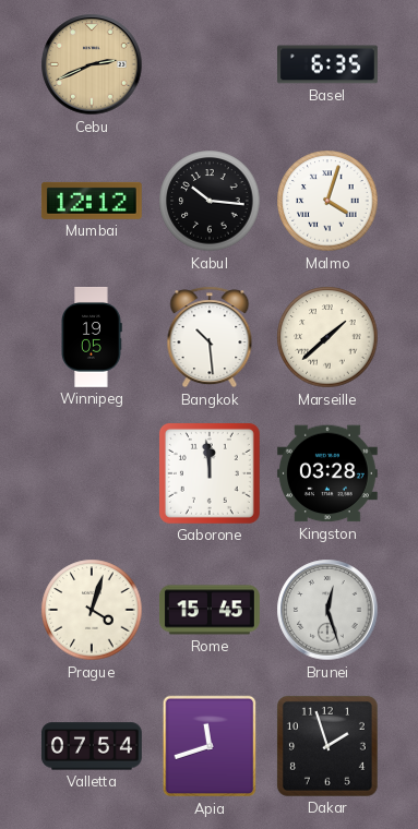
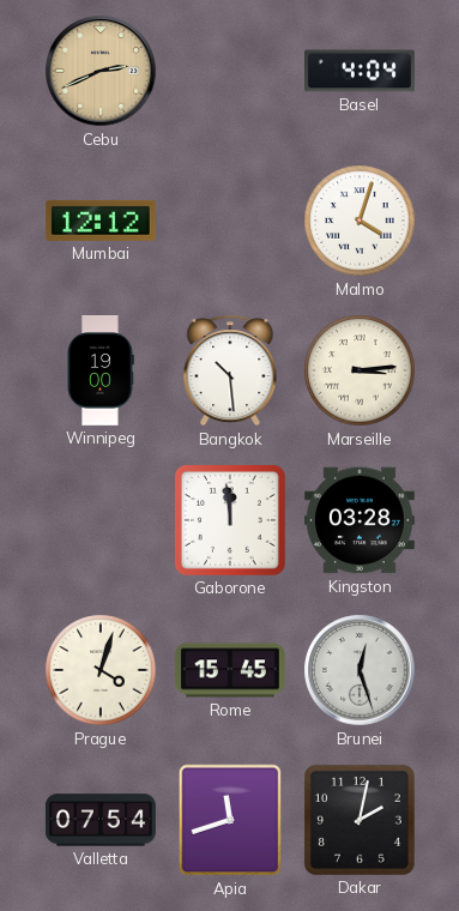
Basel: 6:35 -> 4:04 (361, 71)
Kabul: 10:16 -> none (210, 201)
Winnipeg: 19:05 -> 19:00 (101, 372)
Marseille: 1:38 -> 3:14 (360, 370)
Dakar: 1:57 -> 2:02 (360, 820)
